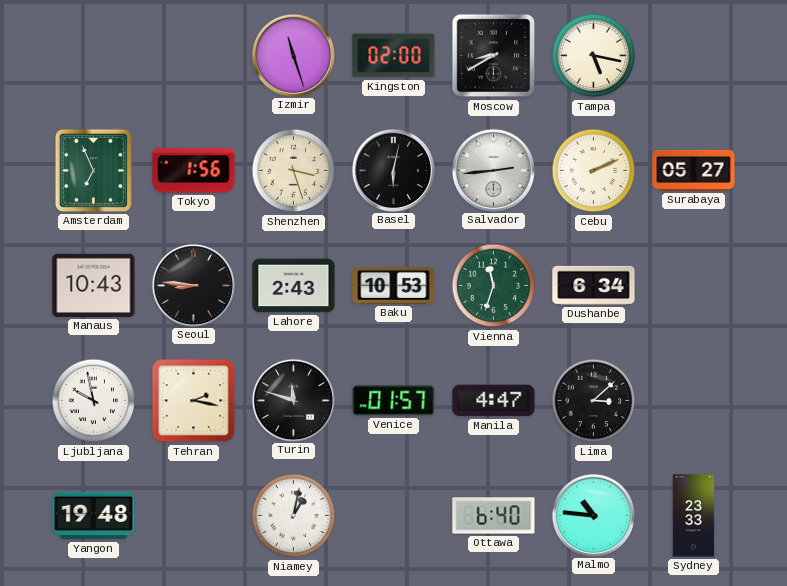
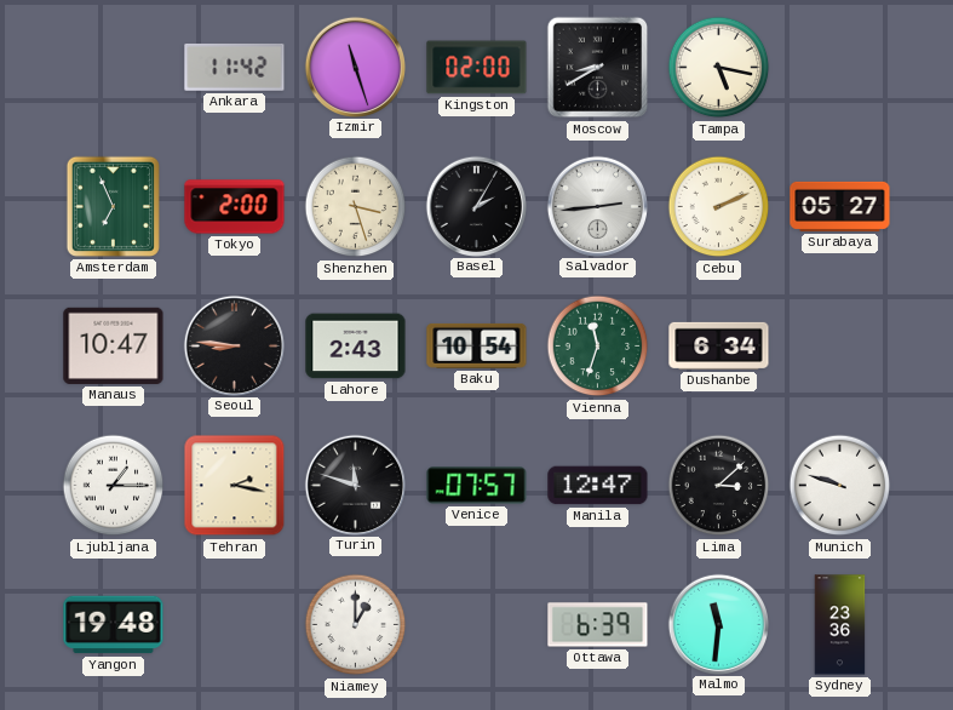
Ankara: none -> 11:42 (235, 67)
Tokyo: 1:56 -> 2:00 (235, 207)
Basel: 6:02 -> 2:05 (476, 206)
Manaus: 10:43 -> 10:47 (114, 345)
Baku: 10:53 -> 10:54 (477, 345)
Ljubljana: 9:58 -> 1:15 (114, 486)
Venice: 01:57 -> 07:57 (477, 486)
Manila: 4:47 -> 12:47 (598, 486)
Munich: none -> 9:48 (840, 486)
Niamey: 1:02 -> 1:00 (356, 625)
Ottawa: 6:40 -> 6:39 (598, 625)
Malmo: 10:46 -> 11:31 (718, 624)
Sydney: 23:33 -> 23:36 (840, 625)
